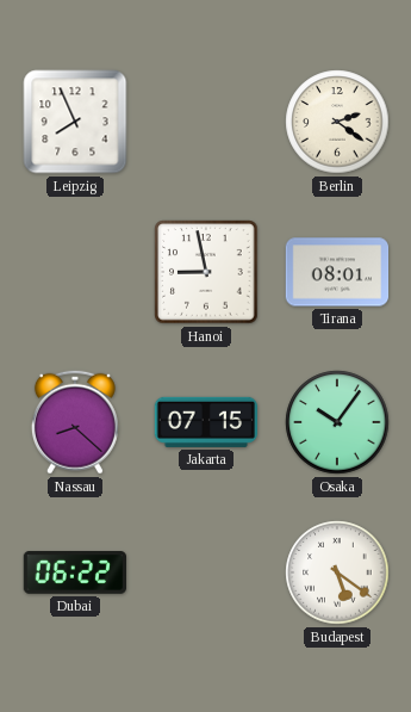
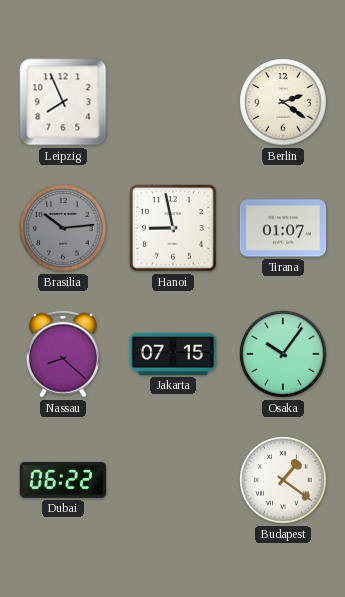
Brasilia: none -> 10:14 (63, 228)
Tirana: 08:01 -> 01:07 (283, 228)
Budapest: 5:21 -> 1:21 (283, 480)
